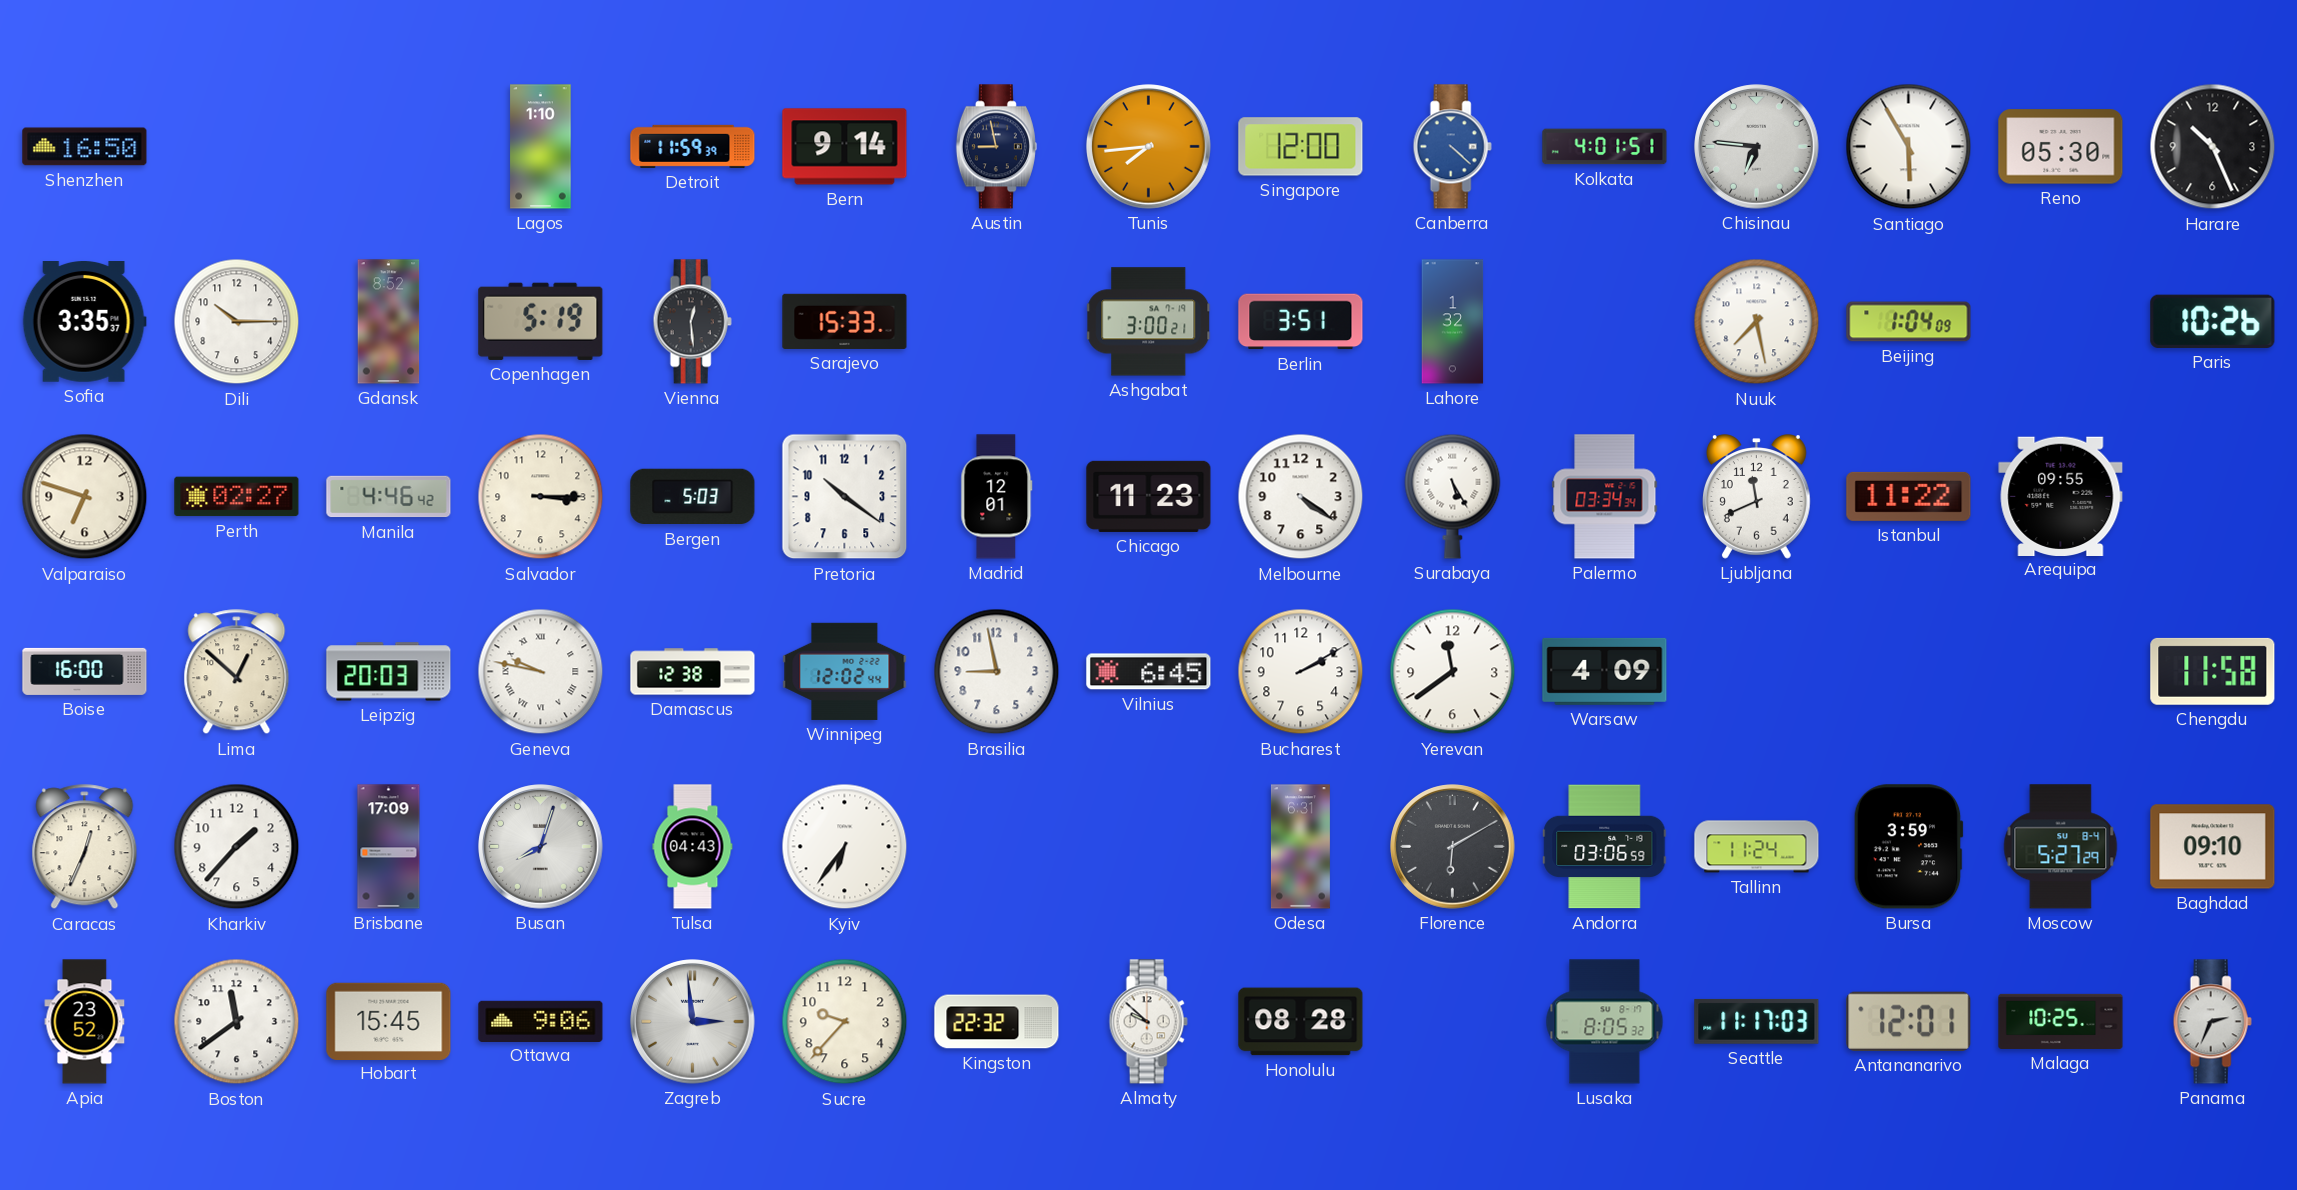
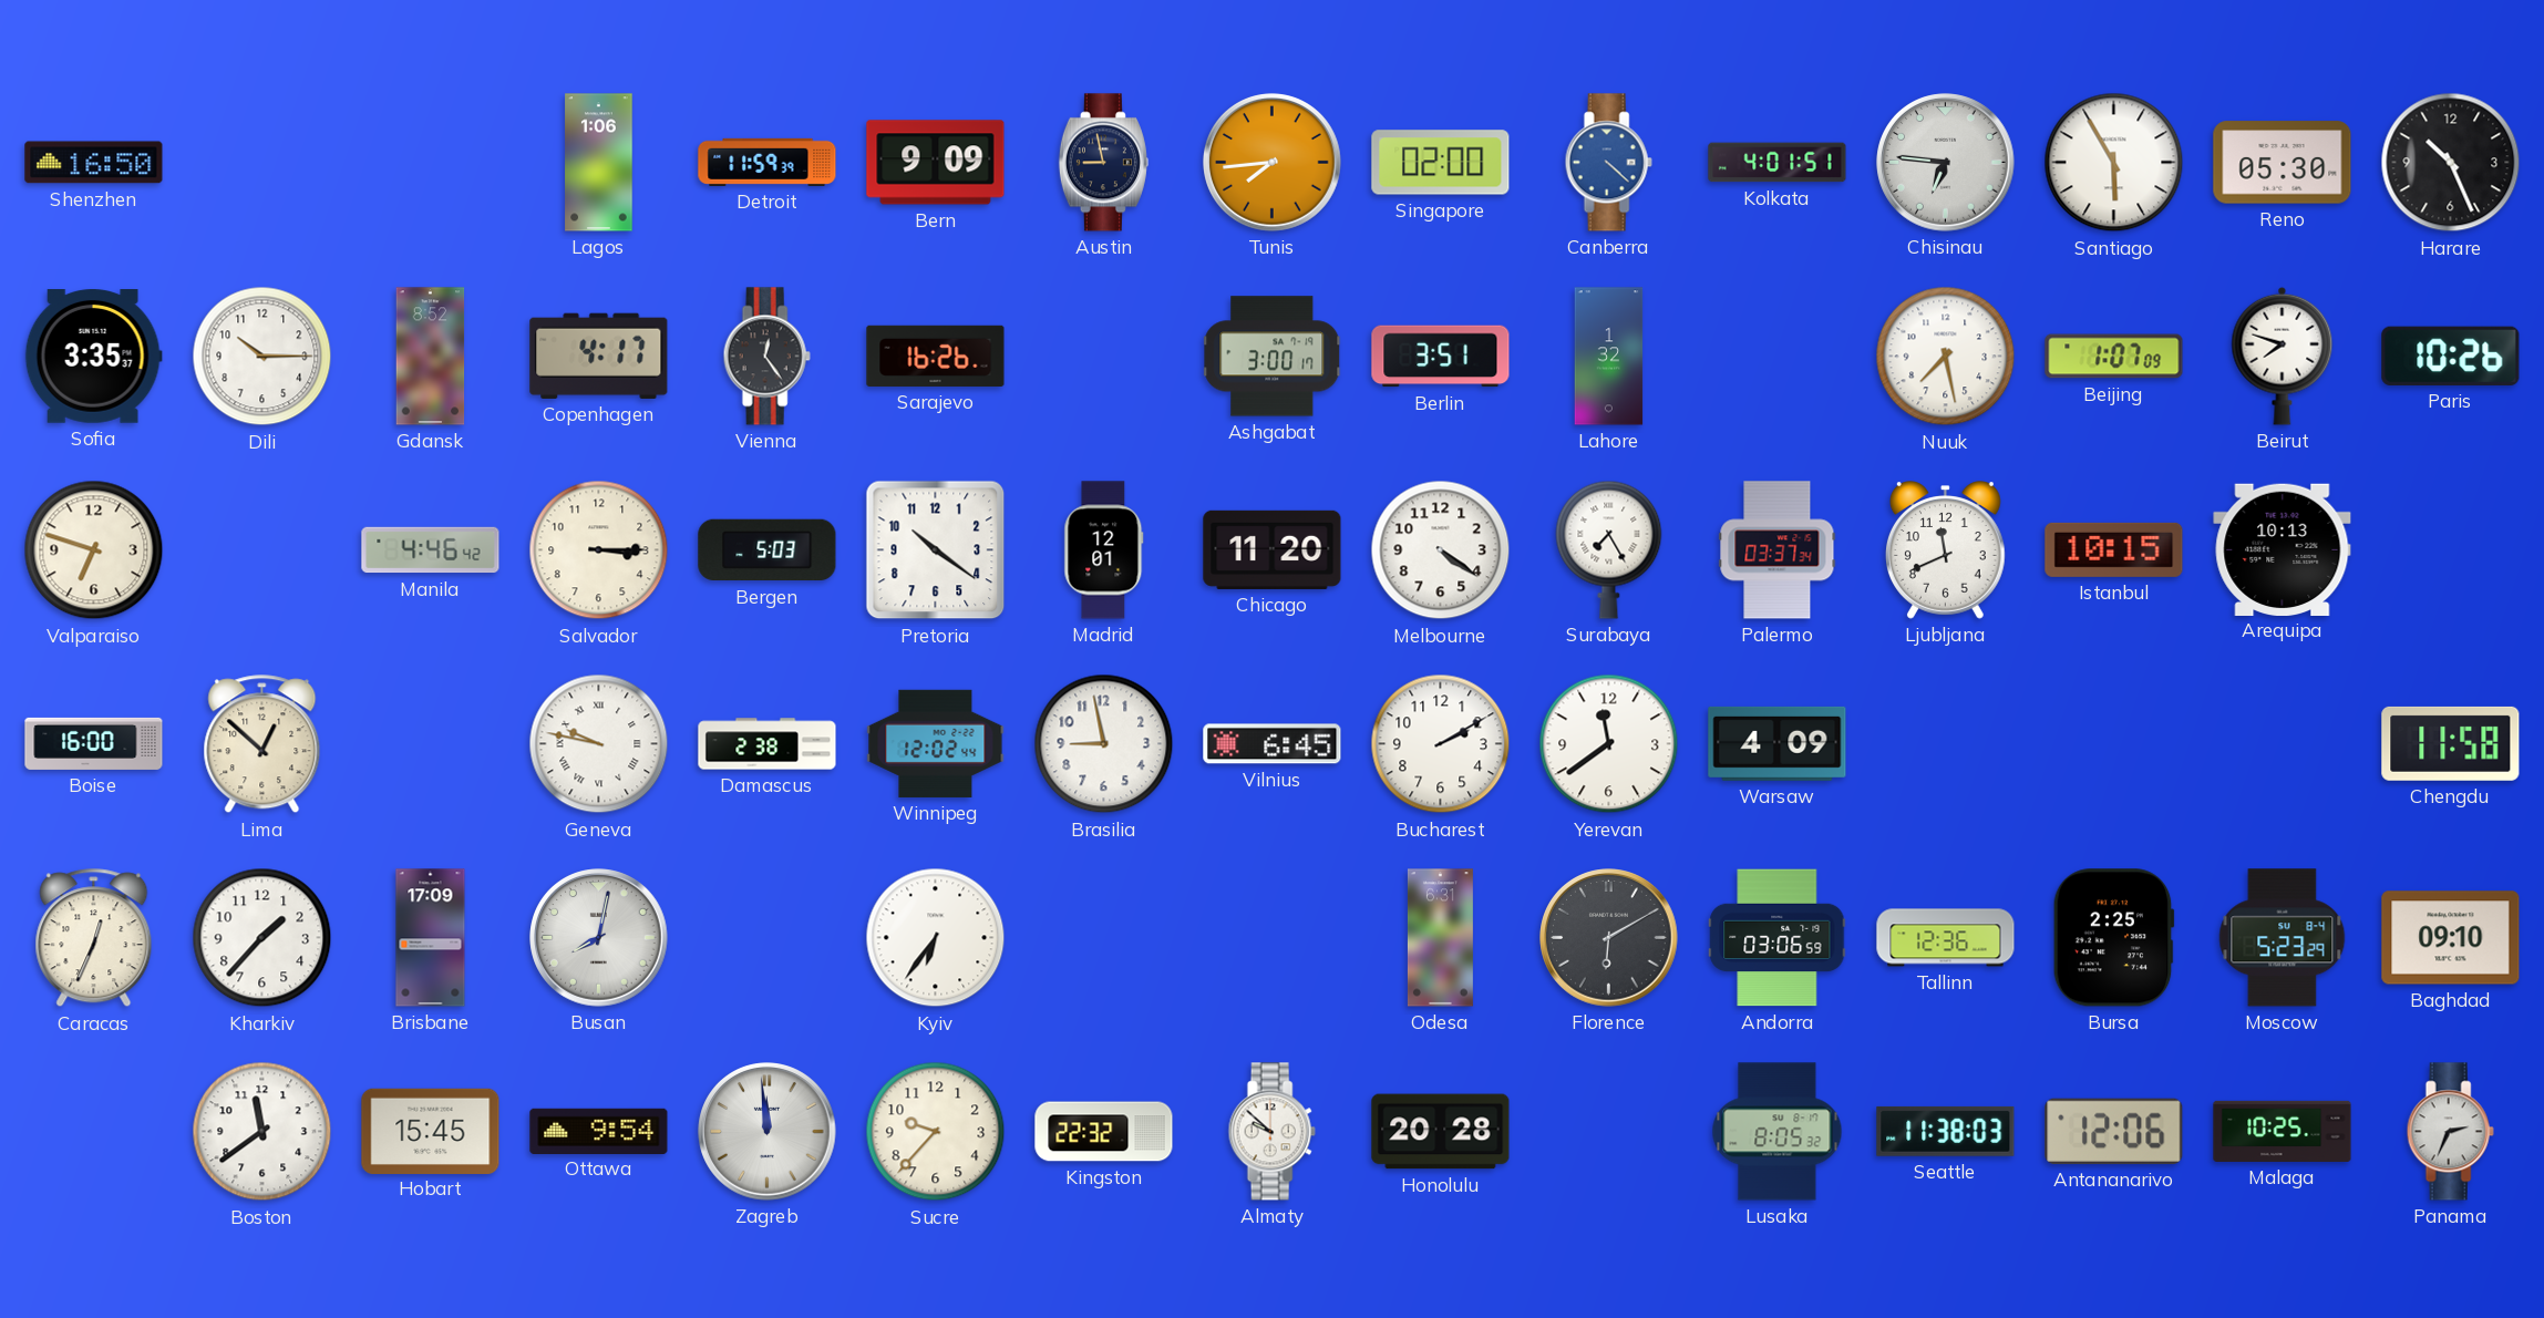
Lagos: 1:10 -> 1:06 (599, 163)
Bern: 9:14 -> 9:09 (936, 163)
Singapore: 12:00 -> 02:00 (1441, 163)
Copenhagen: 5:19 -> 4:17 (599, 356)
Vienna: 12:29 -> 12:24 (766, 357)
Sarajevo: 15:33 -> 16:26 (936, 356)
Ashgabat: 3:00:21 -> 3:00:17 (1273, 357)
Beijing: 1:04 -> 1:07 (2114, 357)
Beirut: none -> 7:48 (2283, 356)
Perth: 02:27 -> none (237, 497)
Chicago: 11:23 -> 11:20 (1273, 549)
Surabaya: 5:25 -> 7:25 (1609, 549)
Palermo: 03:34 -> 03:37 (1778, 550)
Istanbul: 11:22 -> 10:15 (2114, 549)
Arequipa: 09:55 -> 10:13 (2283, 549)
Leipzig: 20:03 -> none (389, 672)
Damascus: 12:38 -> 2:38 (768, 744)
Busan: 8:03 -> 8:02 (599, 938)
Tulsa: 04:43 -> none (693, 847)
Tallinn: 11:24 -> 12:36 (1946, 938)
Bursa: 3:59 -> 2:25 (2113, 938)
Moscow: 5:27 -> 5:23 (2283, 938)
Apia: 23:52 -> none (85, 1022)
Ottawa: 9:06 -> 9:54 (599, 1131)
Zagreb: 2:59 -> 11:59 (768, 1132)
Honolulu: 08:28 -> 20:28 (1441, 1132)
Seattle: 11:17 -> 11:38 (1946, 1131)
Antananarivo: 12:01 -> 12:06 (2114, 1131)
